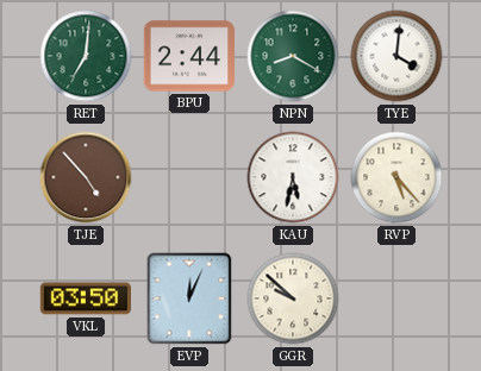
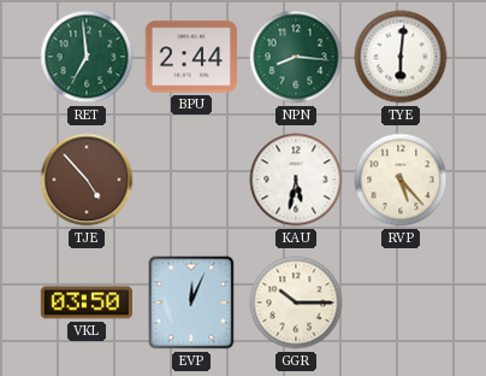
RET: 7:01 -> 6:59 (87, 57)
NPN: 8:20 -> 8:16 (296, 57)
TYE: 4:01 -> 6:01 (401, 57)
GGR: 9:52 -> 10:15 (296, 302)
